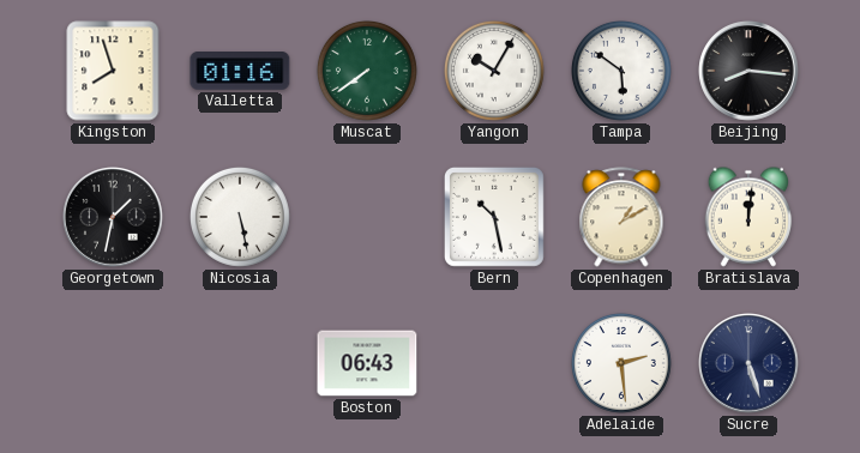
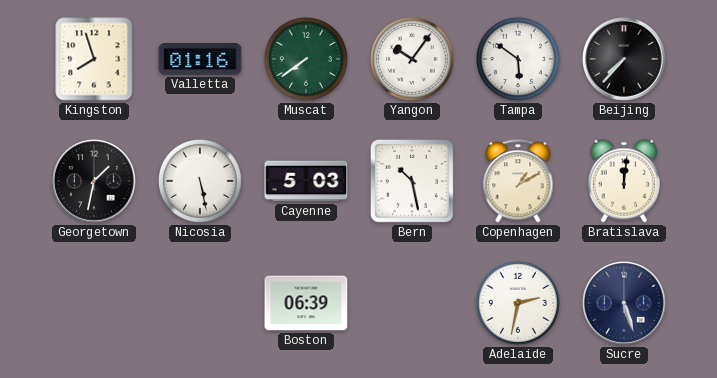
Yangon: 10:05 -> 10:06 (412, 59)
Beijing: 8:16 -> 7:37 (624, 59)
Cayenne: none -> 5:03 (306, 181)
Boston: 06:43 -> 06:39 (306, 303)
Adelaide: 2:29 -> 2:32 (518, 303)
